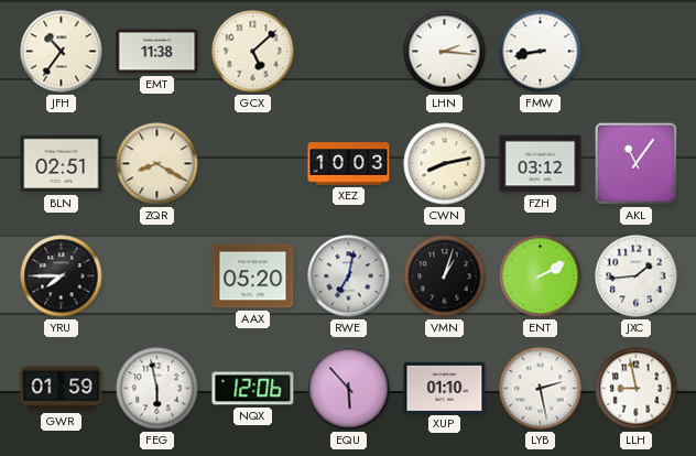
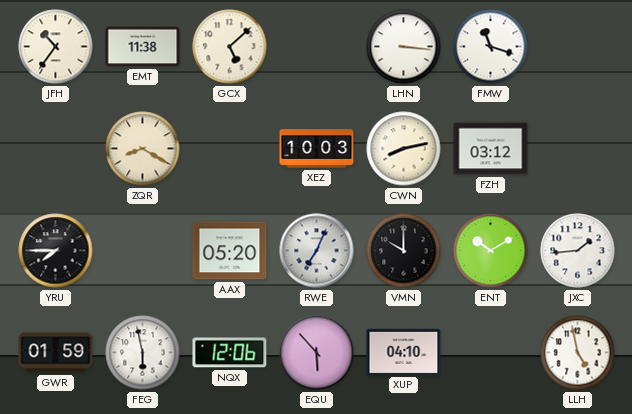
LHN: 2:16 -> 3:16 (404, 47)
FMW: 8:43 -> 11:18 (491, 47)
BLN: 02:51 -> none (62, 164)
AKL: 11:06 -> none (635, 163)
RWE: 7:02 -> 7:04 (317, 251)
VMN: 1:03 -> 10:00 (404, 251)
ENT: 2:10 -> 10:10 (491, 251)
XUP: 01:10 -> 04:10 (404, 352)
LYB: 2:28 -> none (541, 389)
LLH: 8:58 -> 4:58 (578, 353)
